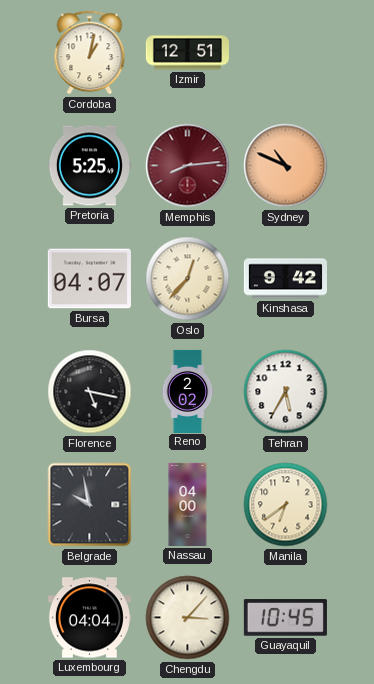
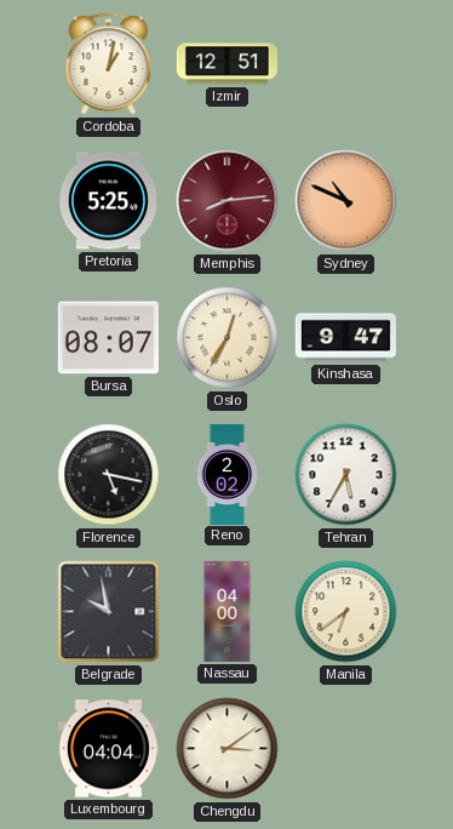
Bursa: 04:07 -> 08:07 (108, 338)
Oslo: 12:37 -> 12:35 (228, 338)
Kinshasa: 9:42 -> 9:47 (345, 338)
Chengdu: 3:07 -> 3:09 (228, 749)
Guayaquil: 10:45 -> none (285, 618)
